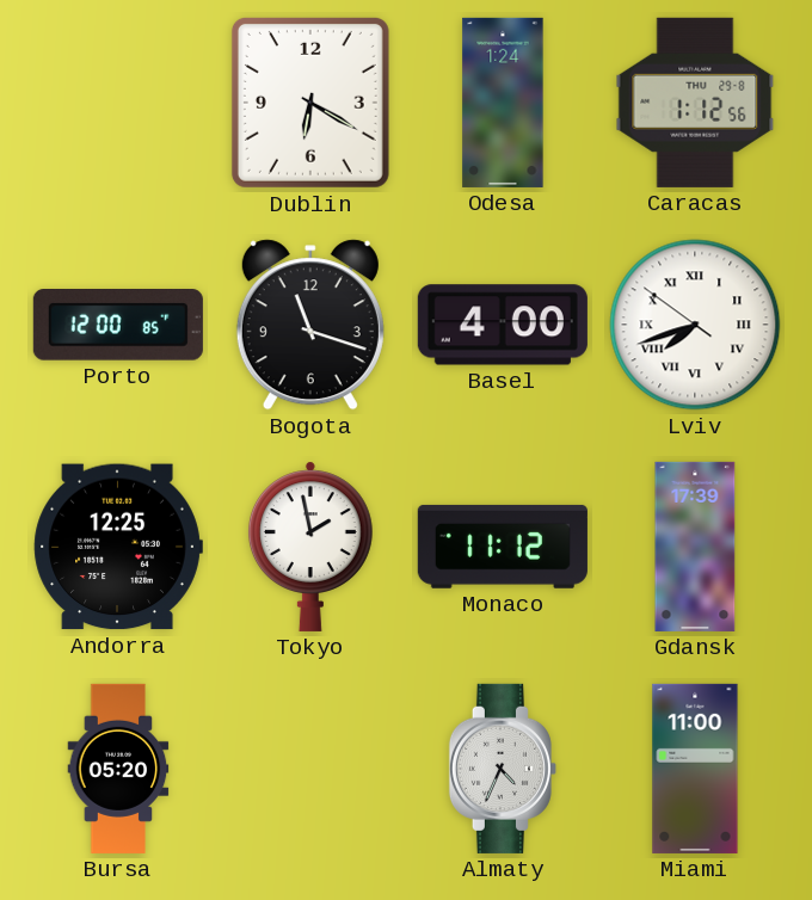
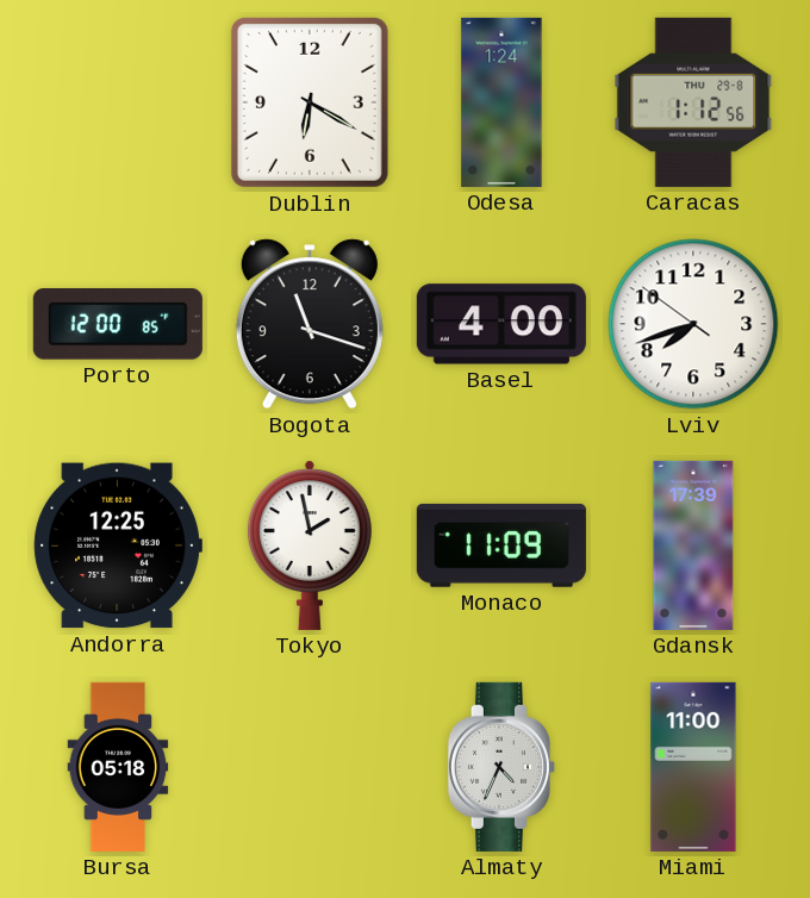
Lviv numerals: Roman -> Arabic (693, 324)
Monaco: 11:12 -> 11:09 (501, 545)
Bursa: 05:20 -> 05:18 (118, 767)
